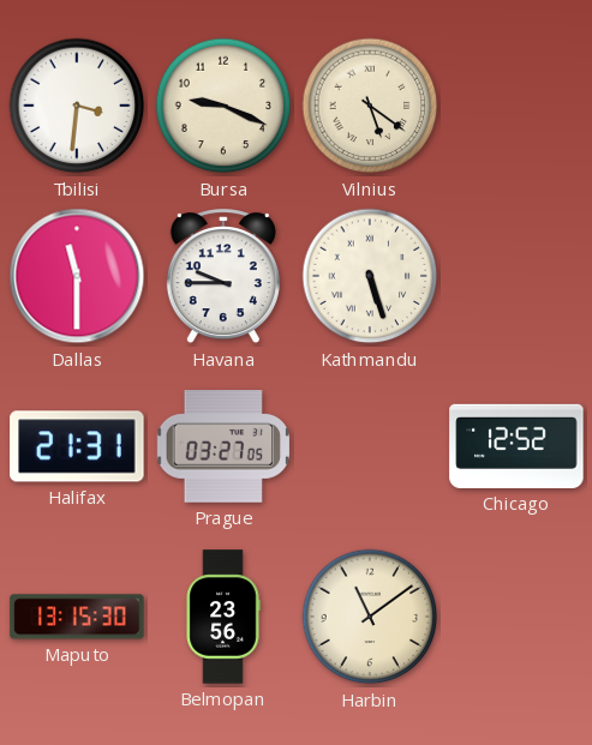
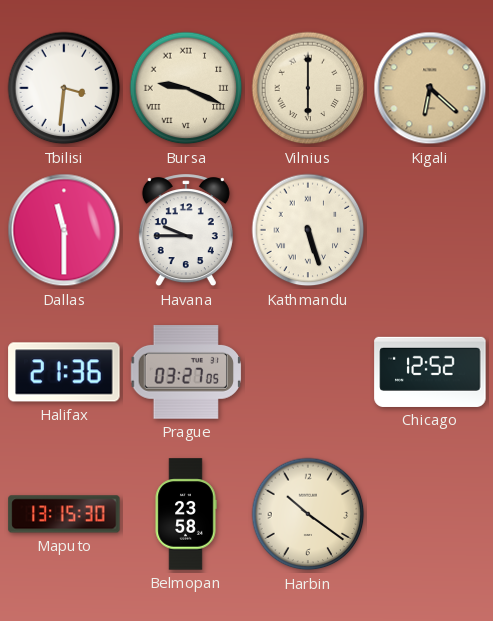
Bursa numerals: Arabic -> Roman (186, 88)
Vilnius: 5:21 -> 6:00 (308, 88)
Kigali: none -> 6:22 (430, 88)
Halifax: 21:31 -> 21:36 (64, 372)
Belmopan: 23:56 -> 23:58 (186, 514)
Harbin: 11:09 -> 10:21 (308, 514)
